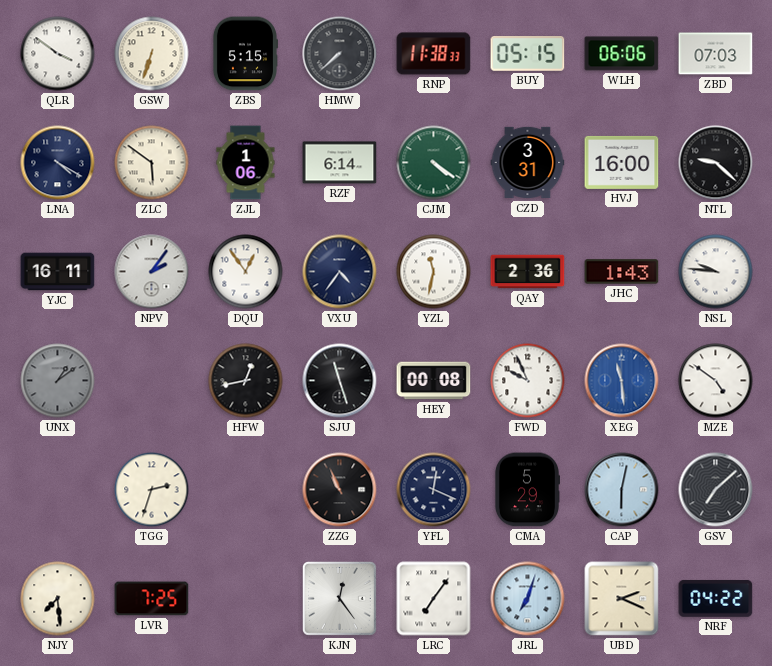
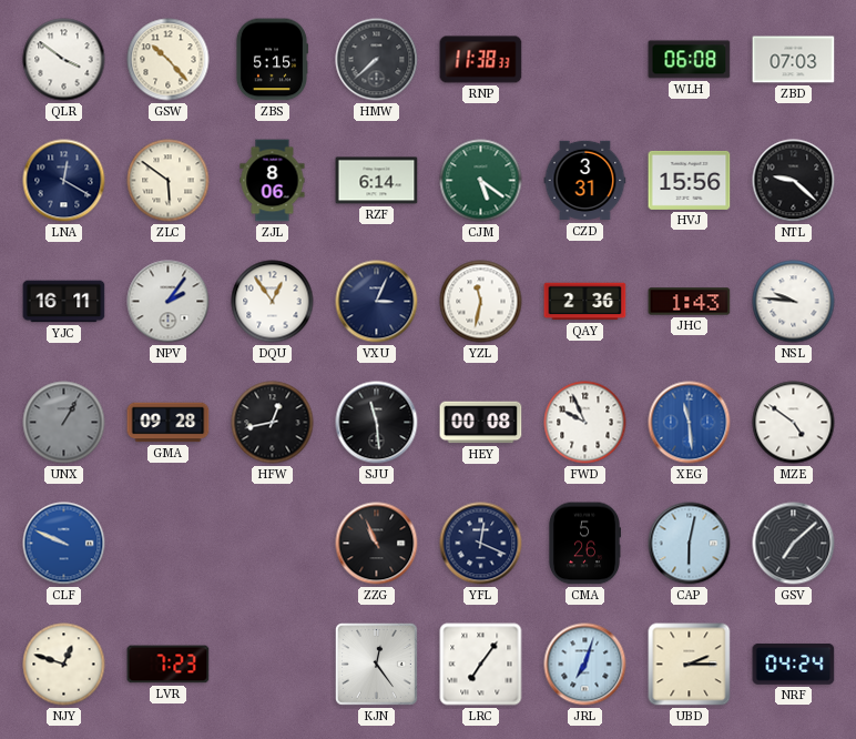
GSW: 6:33 -> 10:23 (169, 60)
BUY: 05:15 -> none (528, 54)
WLH: 06:06 -> 06:08 (690, 60)
LNA: 4:20 -> 12:20 (64, 181)
ZJL: 1:06 -> 8:06 (273, 181)
CJM: 4:21 -> 5:21 (481, 181)
HVJ: 16:00 -> 15:56 (690, 180)
VXU: 4:36 -> 3:04 (377, 302)
UNX: 1:09 -> 1:05 (64, 423)
GMA: none -> 09:28 (169, 423)
SJU: 11:27 -> 11:29 (377, 423)
CLF: none -> 9:49 (64, 544)
TGG: 2:33 -> none (152, 490)
CMA: 5:29 -> 5:26 (583, 544)
NJY: 7:29 -> 12:48 (64, 665)
LVR: 7:25 -> 7:23 (169, 665)
UBD: 2:19 -> 2:15 (690, 665)
NRF: 04:22 -> 04:24 (794, 664)
